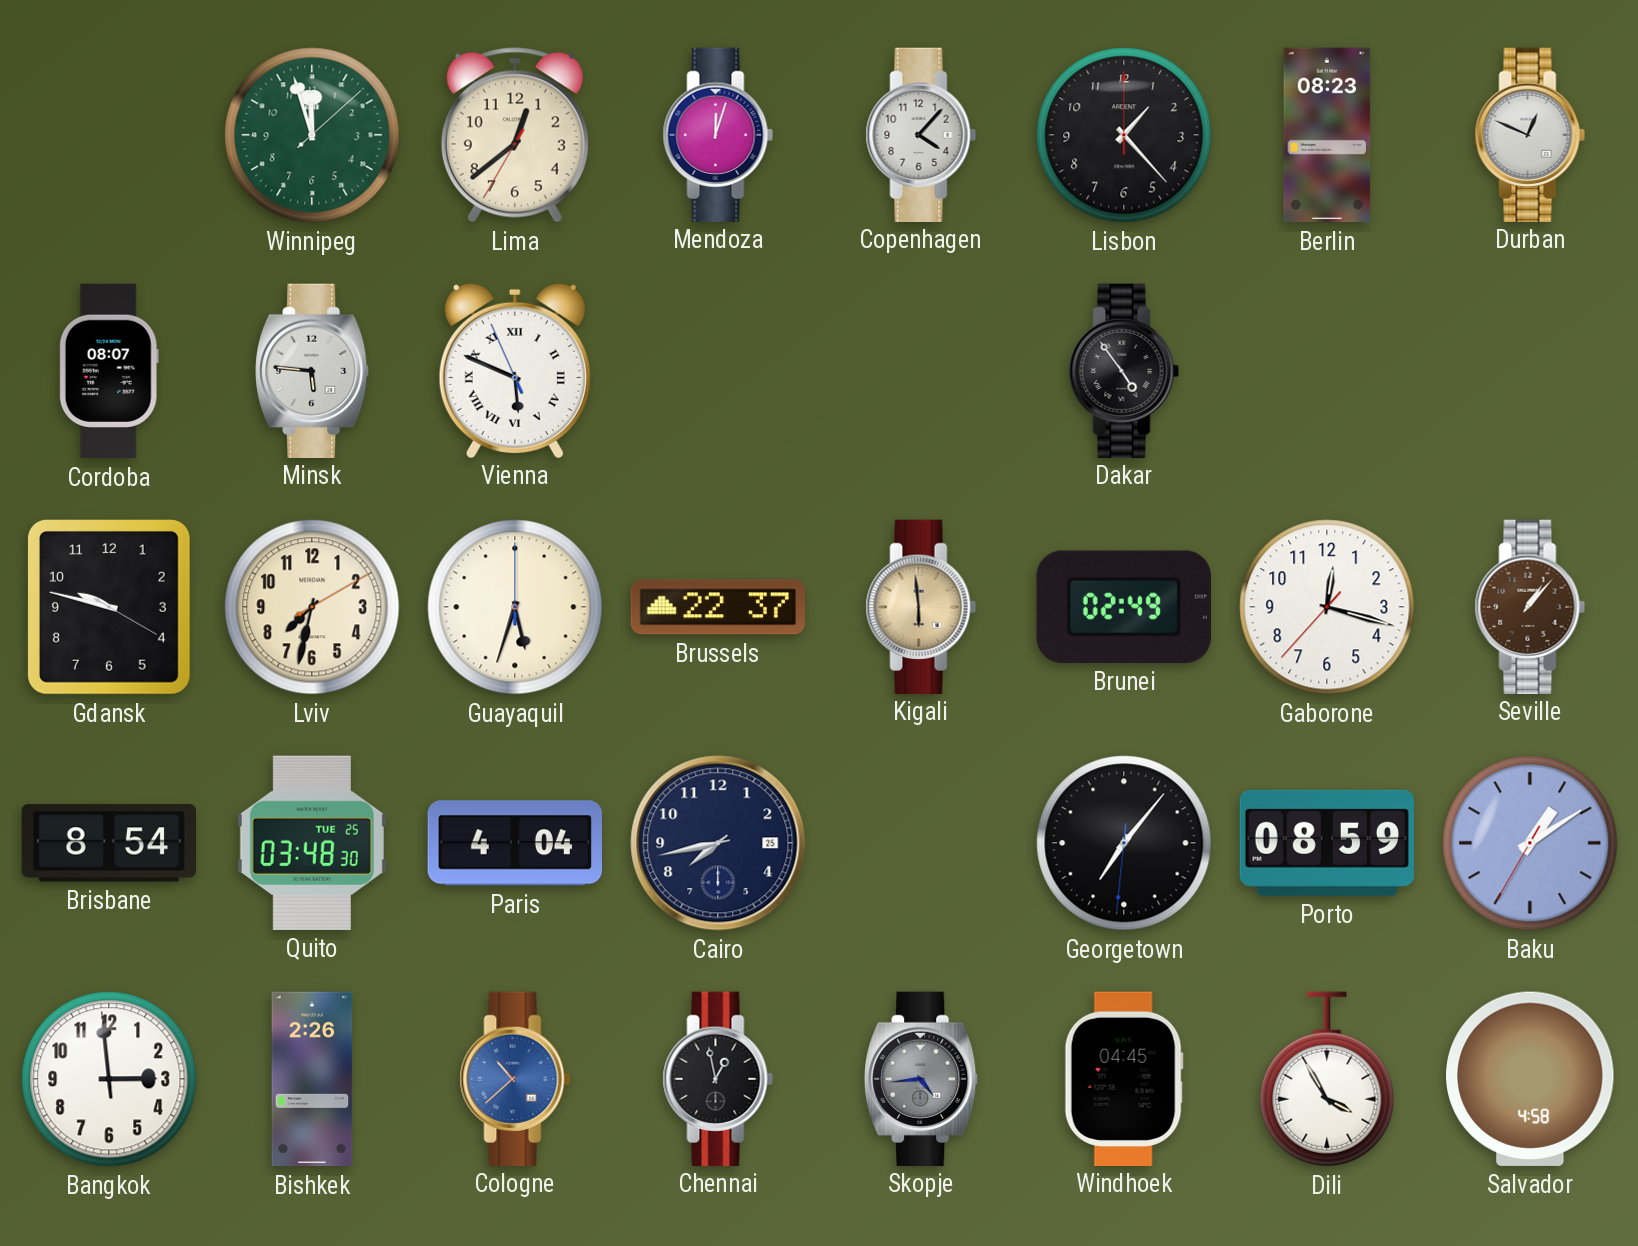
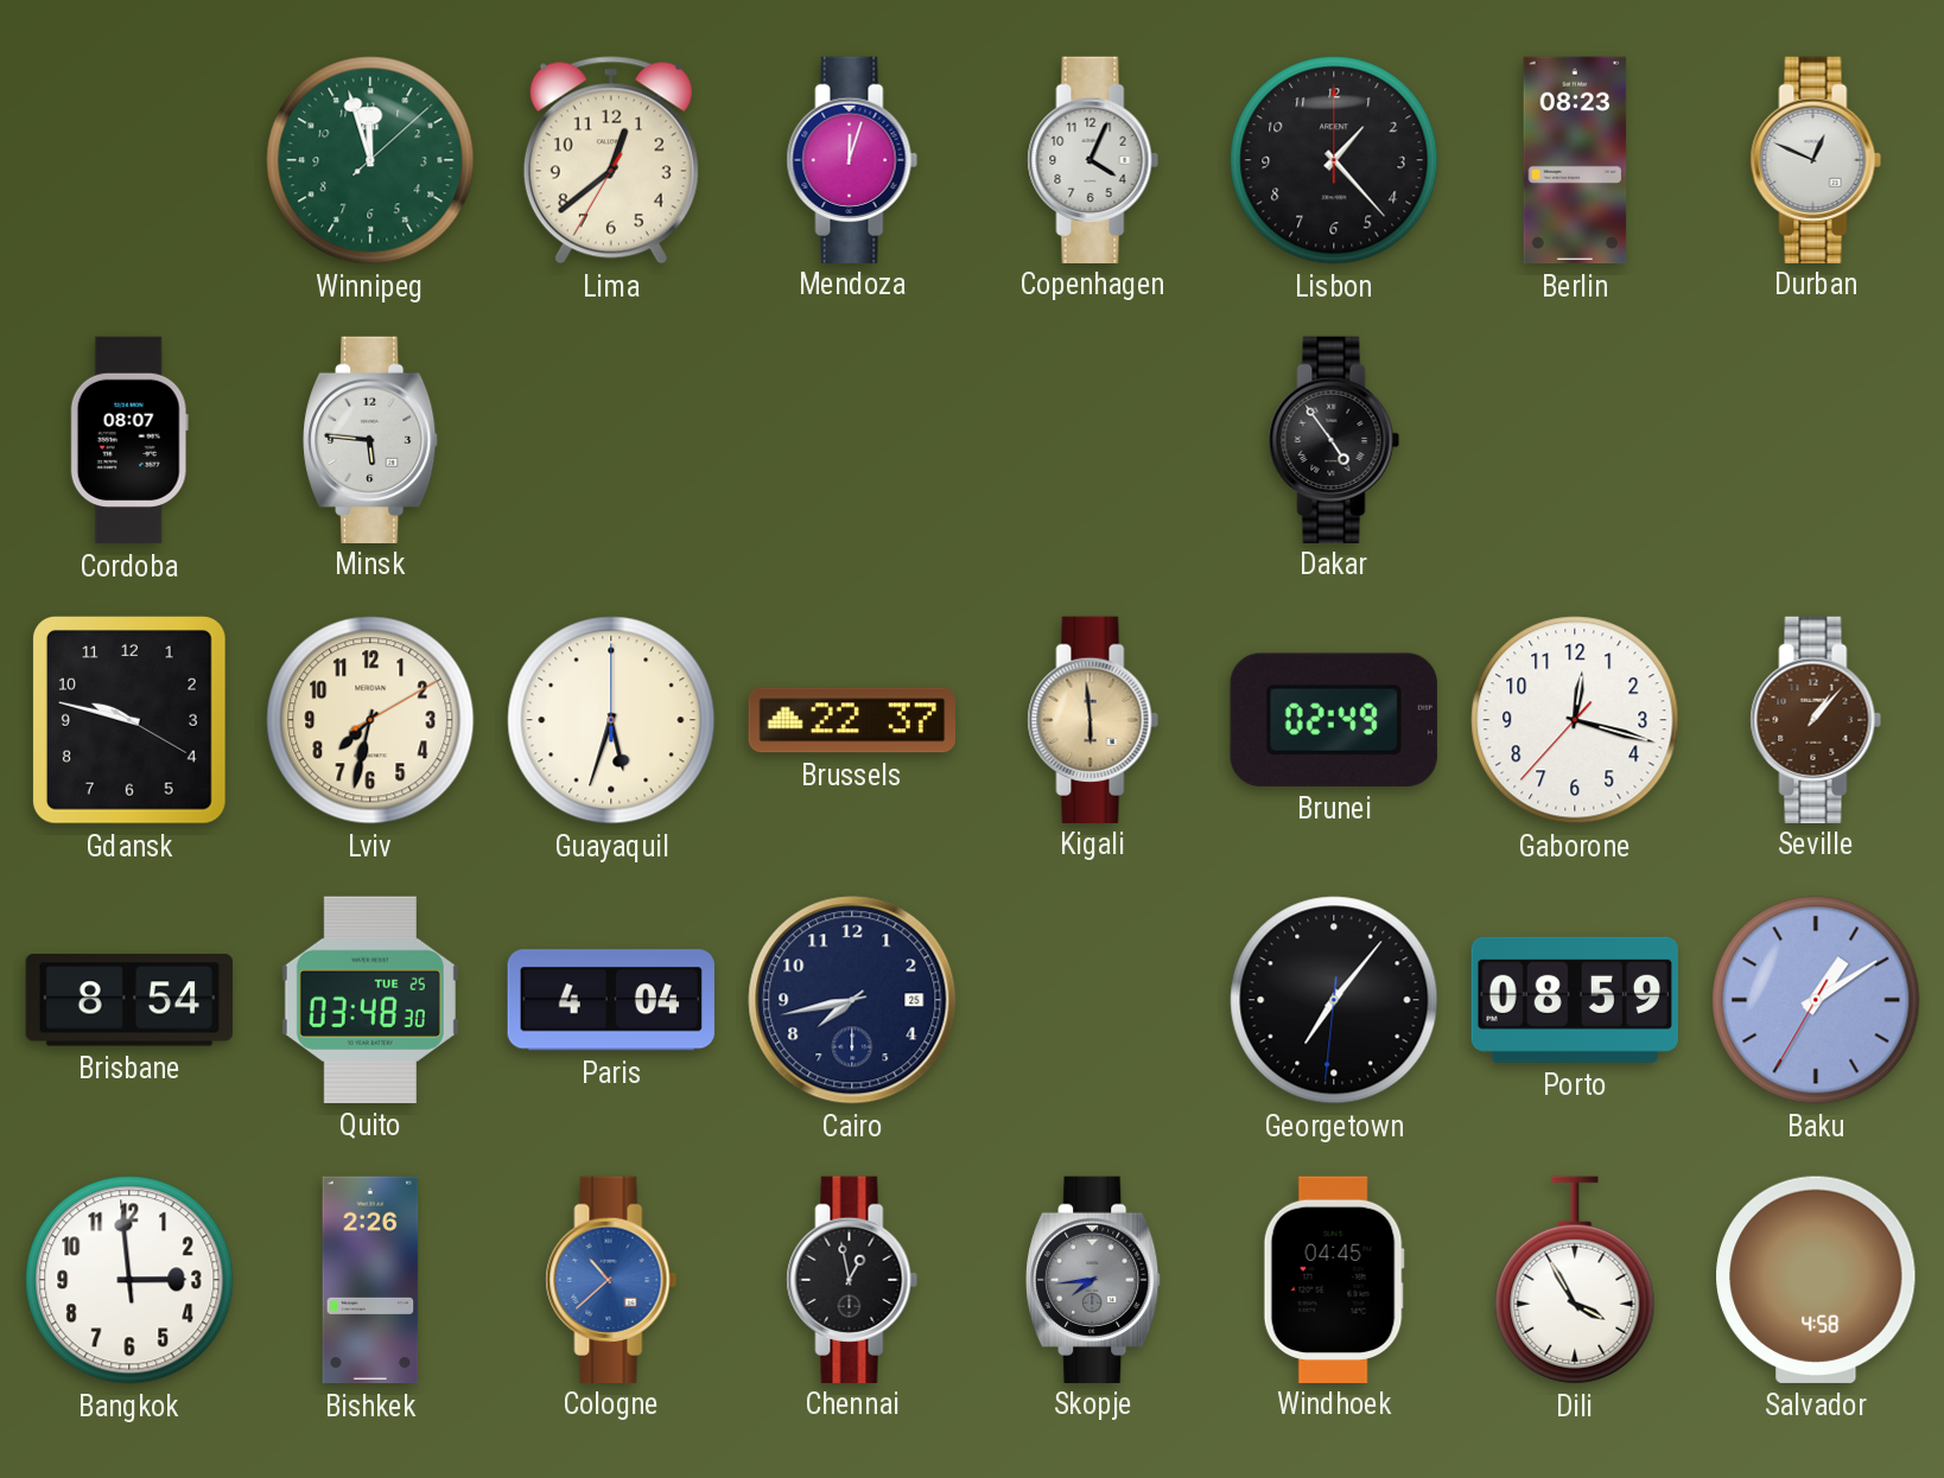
Copenhagen: 4:07 -> 4:04 (1093, 159)
Vienna: 5:48 -> none (515, 370)
Skopje: 4:44 -> 7:44 (1094, 1279)
